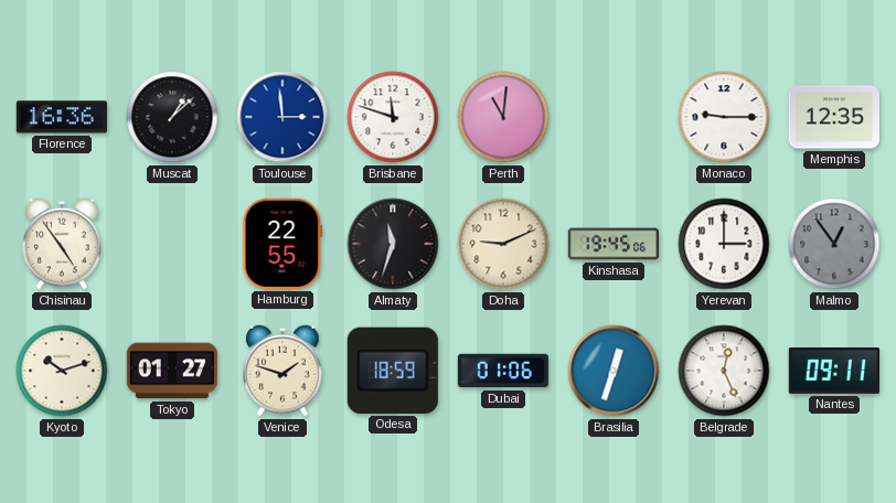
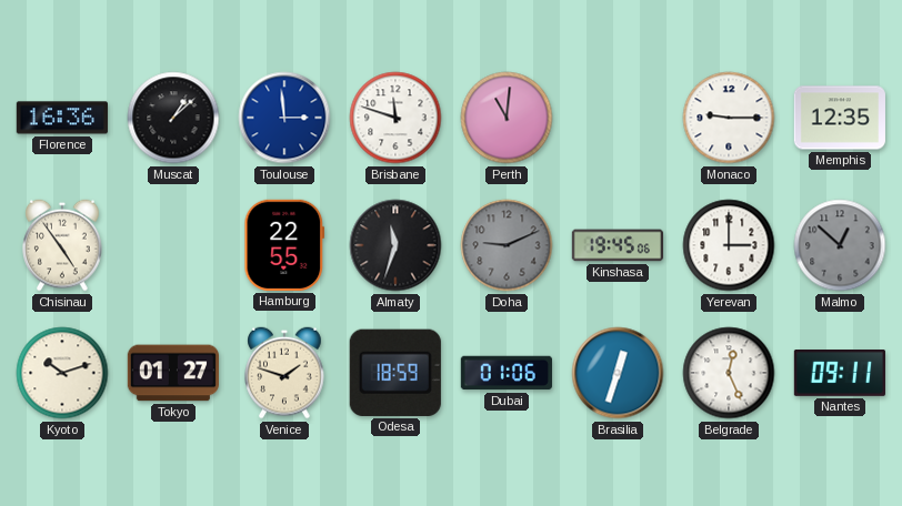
Doha dial: cream -> grey (507, 245)
Malmo: 12:54 -> 12:52 (840, 245)
